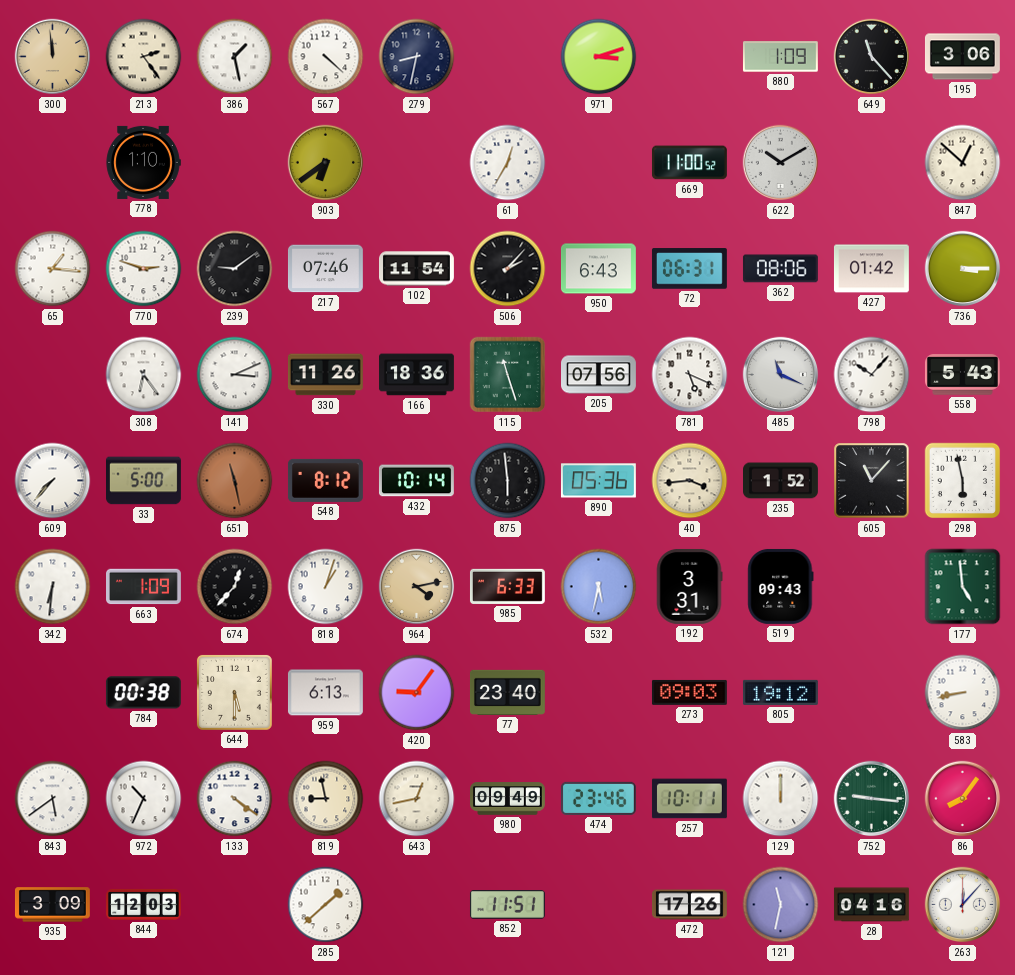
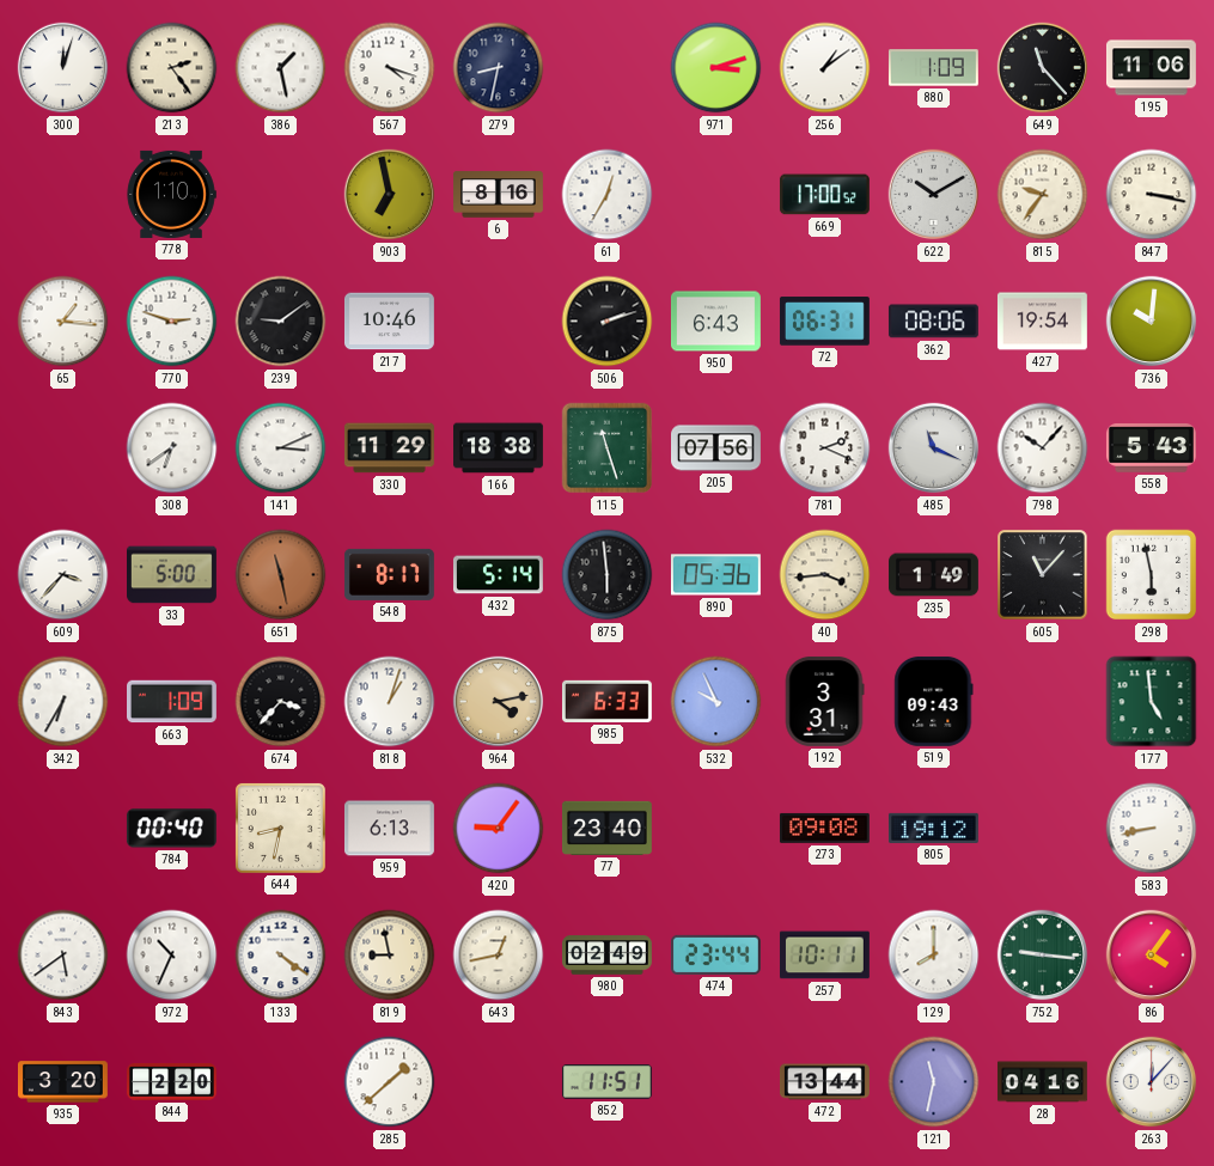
300: 11:59 -> 12:03 (63, 68)
300 dial: champagne -> white (63, 68)
567: 4:22 -> 4:18 (390, 68)
256: none -> 1:09 (825, 68)
195: 3:06 -> 11:06 (1151, 68)
903: 6:39 -> 6:58 (390, 195)
6: none -> 8:16 (499, 195)
669: 11:00 -> 17:00 (824, 195)
815: none -> 9:36 (1043, 195)
847: 12:52 -> 3:17 (1152, 195)
217: 07:46 -> 10:46 (389, 322)
102: 11:54 -> none (417, 269)
506: 2:07 -> 2:12 (608, 322)
427: 01:42 -> 19:54 (1042, 322)
736: 3:15 -> 10:01 (1152, 322)
308: 6:24 -> 6:39 (172, 448)
330: 11:26 -> 11:29 (389, 448)
166: 18:36 -> 18:38 (499, 448)
781: 5:19 -> 2:19 (825, 448)
609: 7:37 -> 3:37 (63, 575)
548: 8:12 -> 8:17 (389, 574)
432: 10:14 -> 5:14 (498, 575)
235: 1:52 -> 1:49 (934, 575)
342: 6:31 -> 6:35 (63, 702)
674: 12:37 -> 3:37 (281, 702)
532: 5:32 -> 9:56 (716, 702)
784: 00:38 -> 00:40 (171, 829)
644: 5:30 -> 8:32 (280, 828)
273: 09:03 -> 09:08 (824, 828)
980: 09:49 -> 02:49 (608, 956)
474: 23:46 -> 23:44 (715, 954)
129: 12:00 -> 8:00 (934, 956)
86: 8:06 -> 4:06 (1152, 956)
935: 3:09 -> 3:20 (62, 1082)
844: 12:03 -> 2:20 (172, 1081)
472: 17:26 -> 13:44 (825, 1082)
